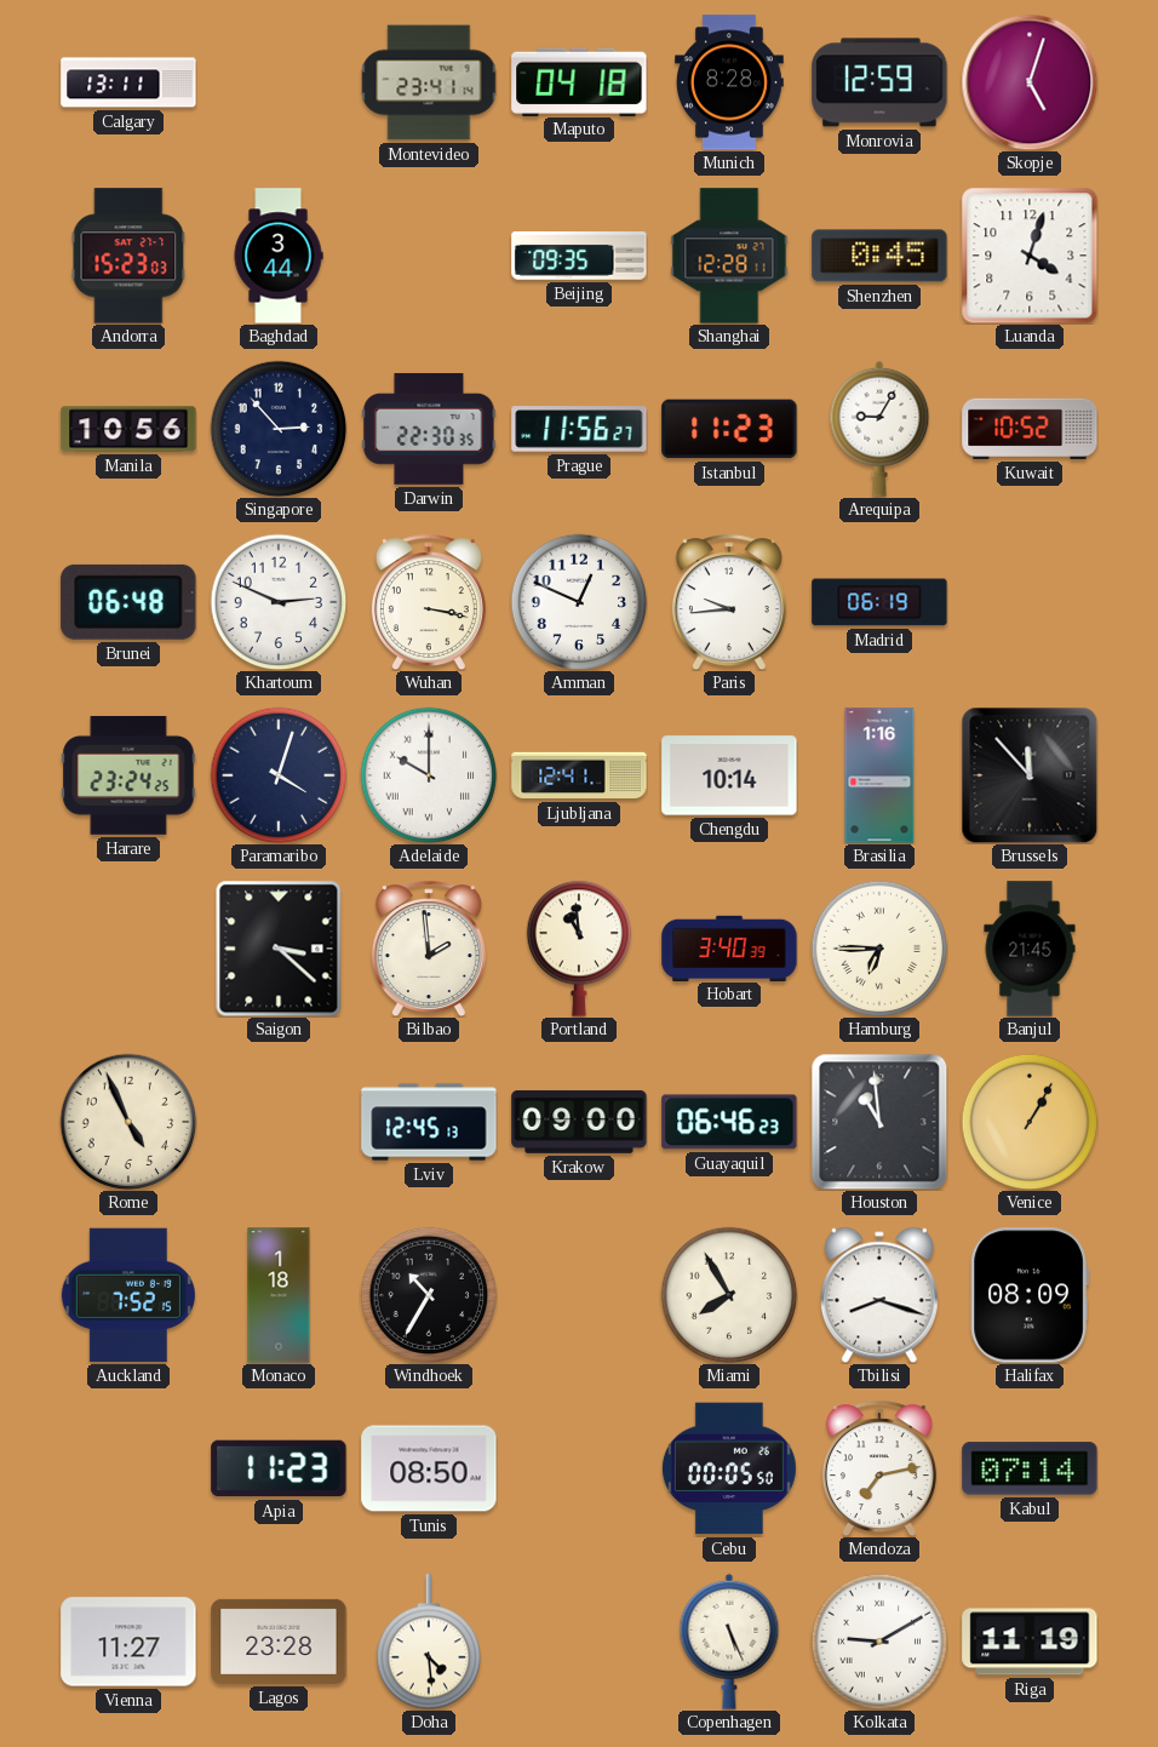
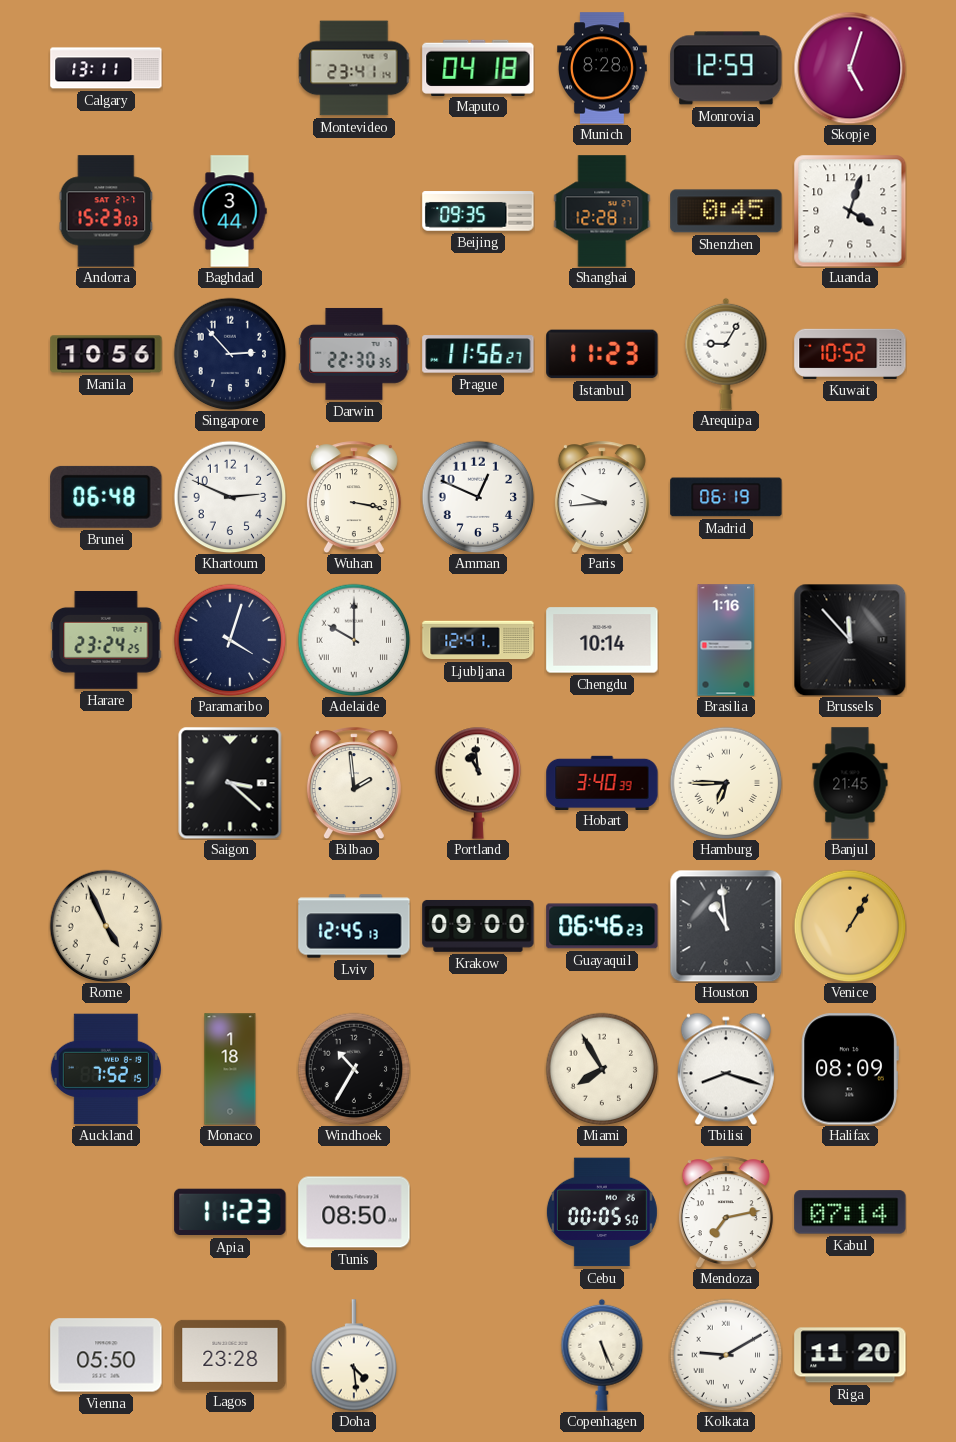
Vienna: 11:27 -> 05:50 (106, 1355)
Riga: 11:19 -> 11:20 (850, 1355)
